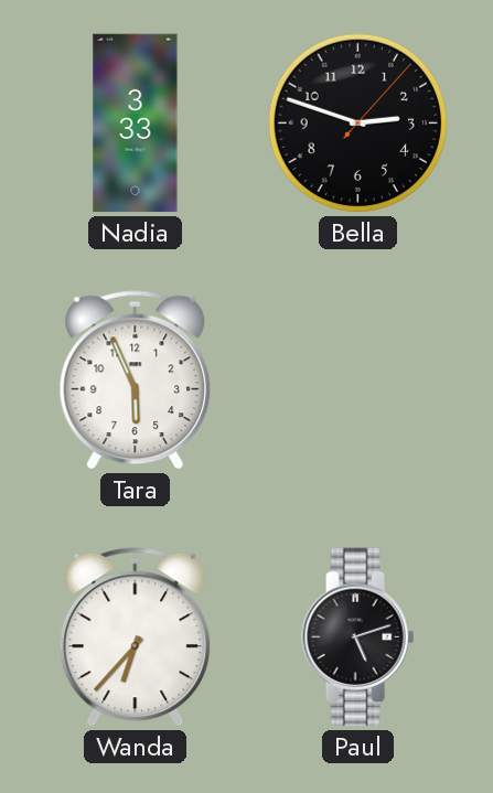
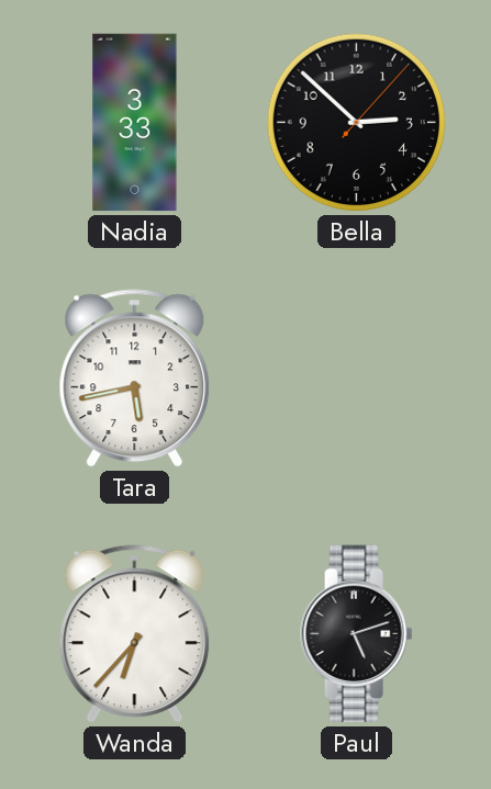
Bella: 2:48 -> 2:52 (357, 123)
Tara: 5:56 -> 5:43 (135, 379)
